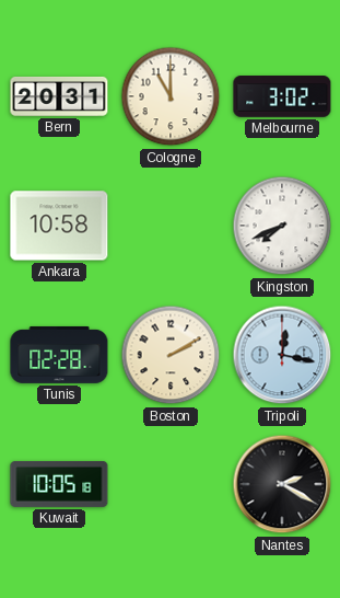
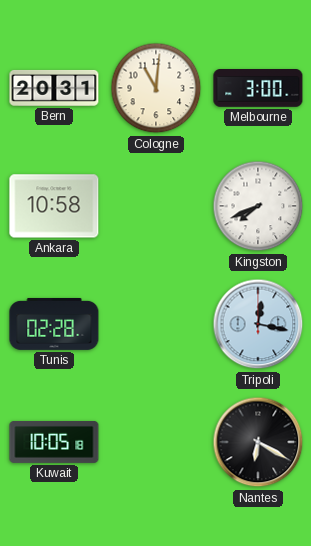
Cologne: 11:00 -> 11:01 (156, 88)
Melbourne: 3:02 -> 3:00 (258, 88)
Boston: 2:10 -> none (171, 355)
Nantes: 2:20 -> 6:20 (258, 442)
